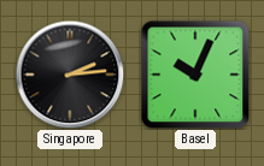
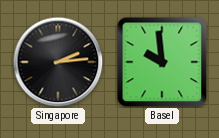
Basel: 10:04 -> 9:59 (162, 62)
